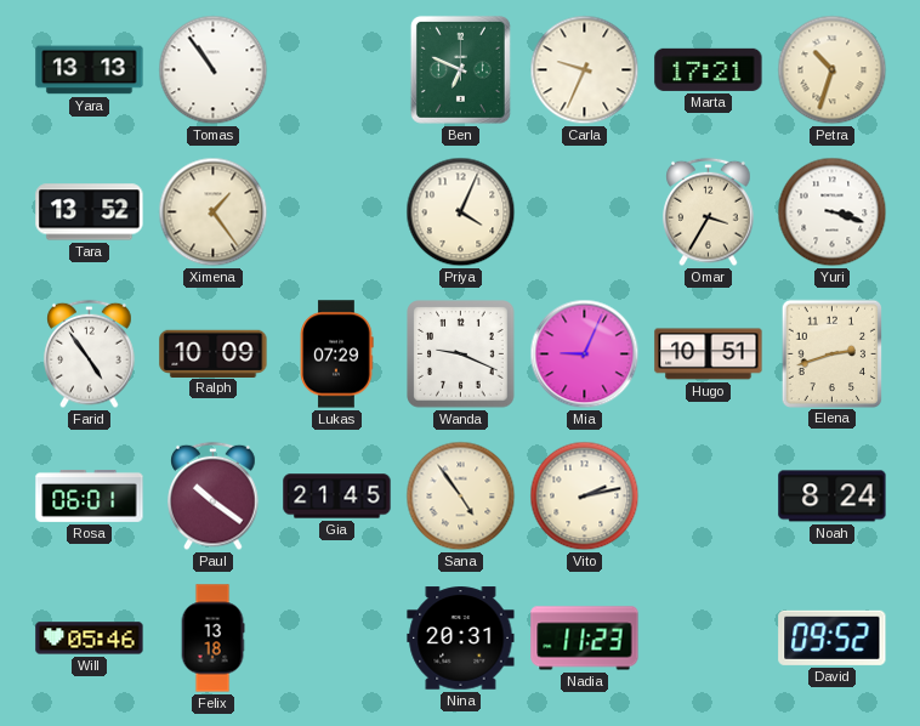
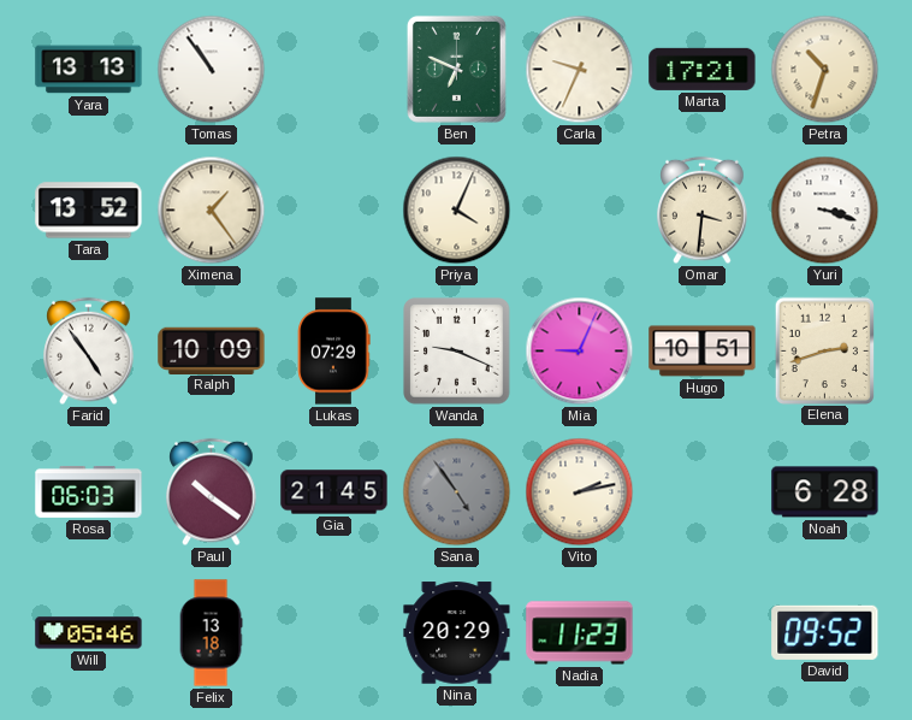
Omar: 3:35 -> 3:31 (703, 211)
Rosa: 06:01 -> 06:03 (89, 492)
Sana dial: cream -> grey (457, 492)
Noah: 8:24 -> 6:28 (825, 492)
Nina: 20:31 -> 20:29 (457, 633)
